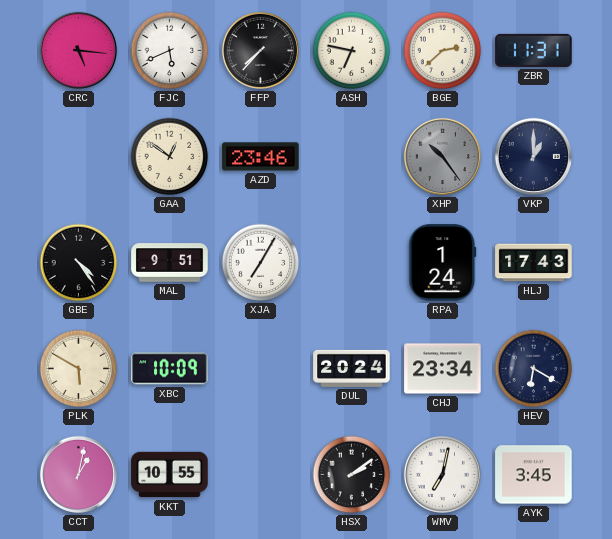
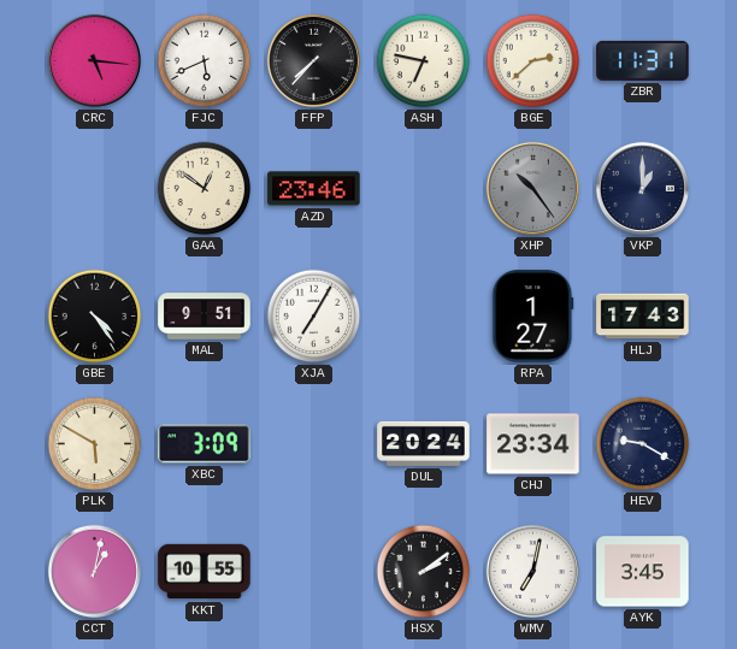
RPA: 1:24 -> 1:27 (533, 317)
XBC: 10:09 -> 3:09 (205, 444)
HEV: 6:20 -> 9:20 (643, 444)
